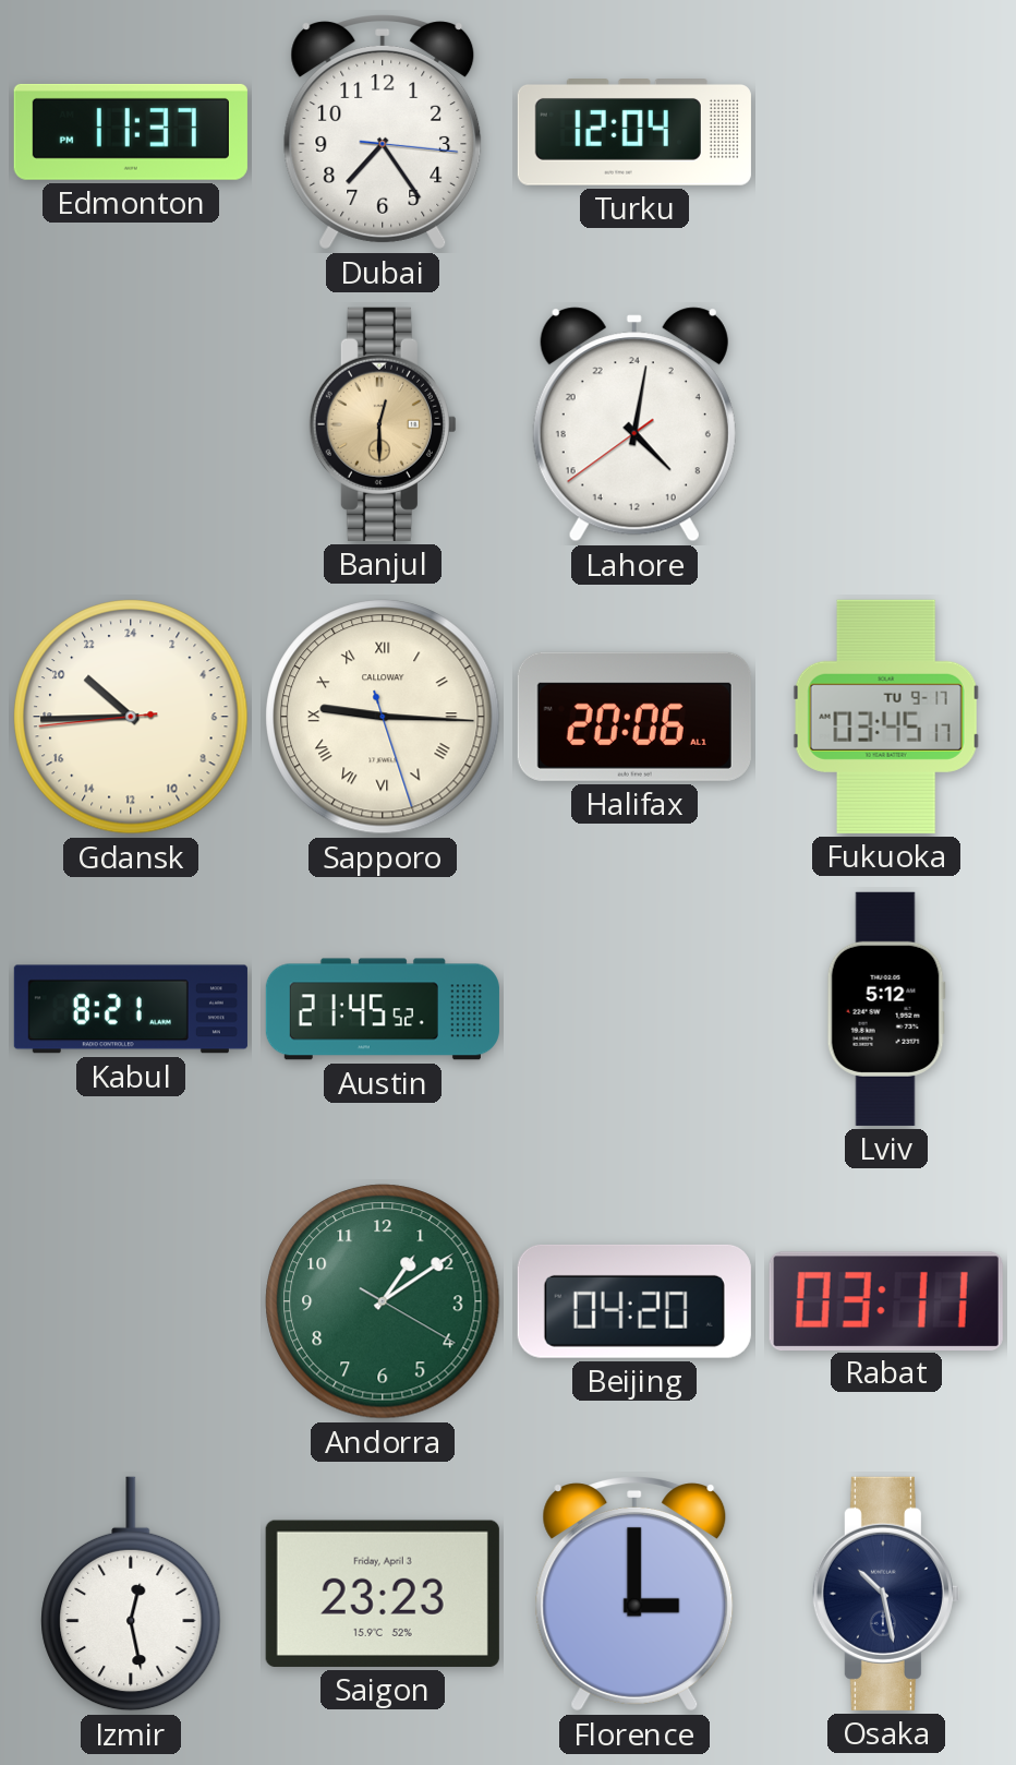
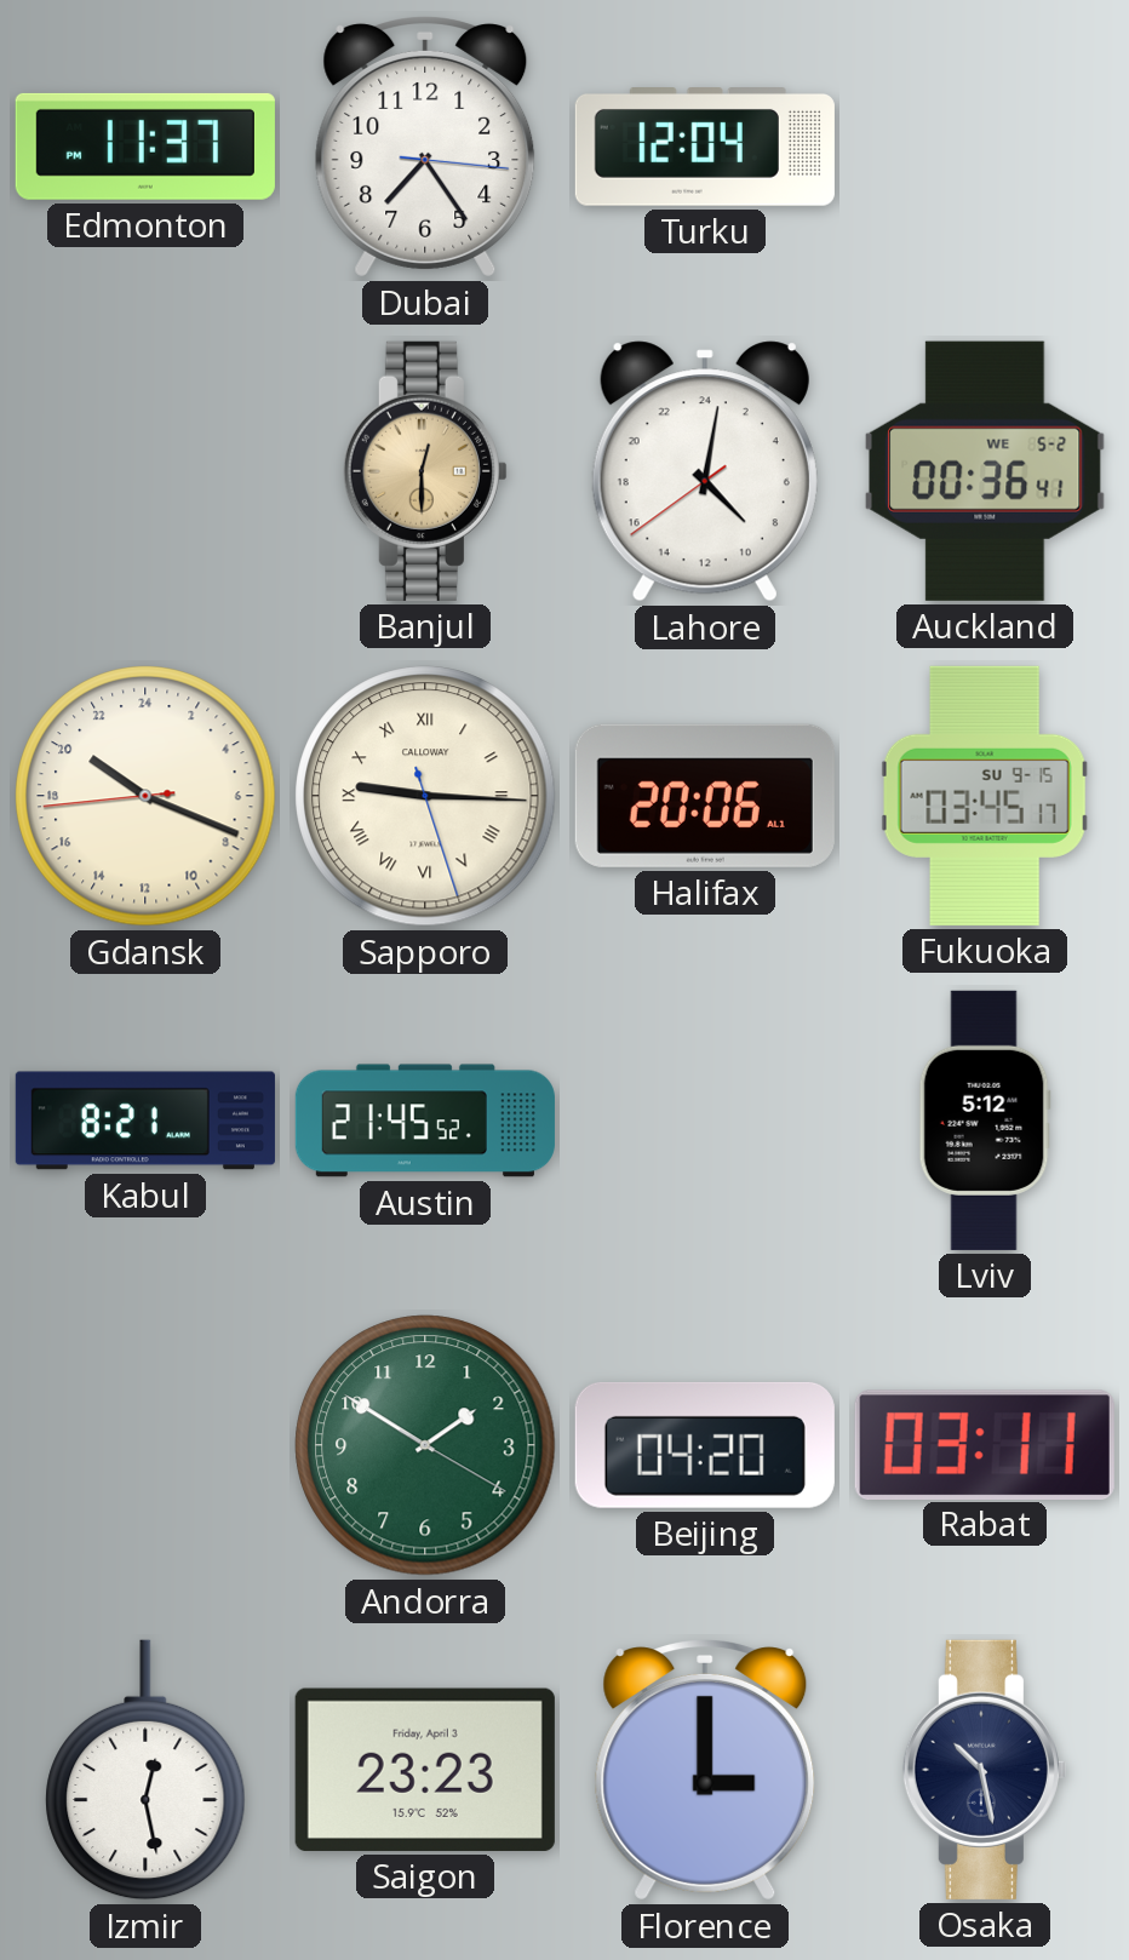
Auckland: none -> 00:36 (986, 471)
Gdansk: 20:44 -> 20:18 (145, 796)
Fukuoka date: TU 9-17 -> SU 9-15 (985, 796)
Andorra: 1:09 -> 1:50 (425, 1445)
